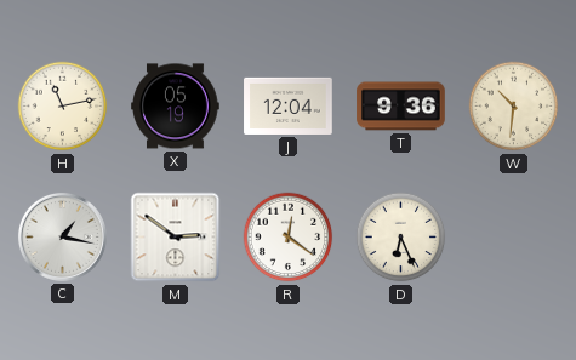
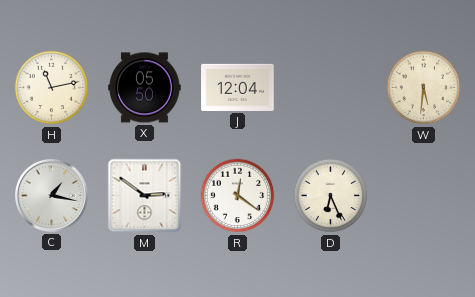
X: 05:19 -> 05:50 (145, 88)
T: 9:36 -> none (401, 107)
W: 10:31 -> 5:31 (424, 88)
